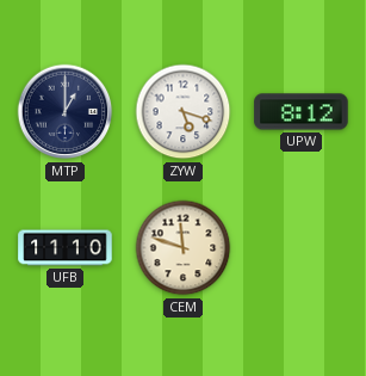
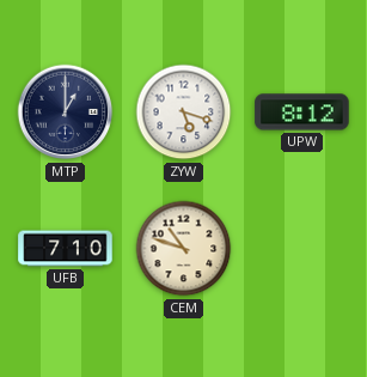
UFB: 11:10 -> 7:10 (66, 249)
CEM: 11:48 -> 10:48 (184, 249)
